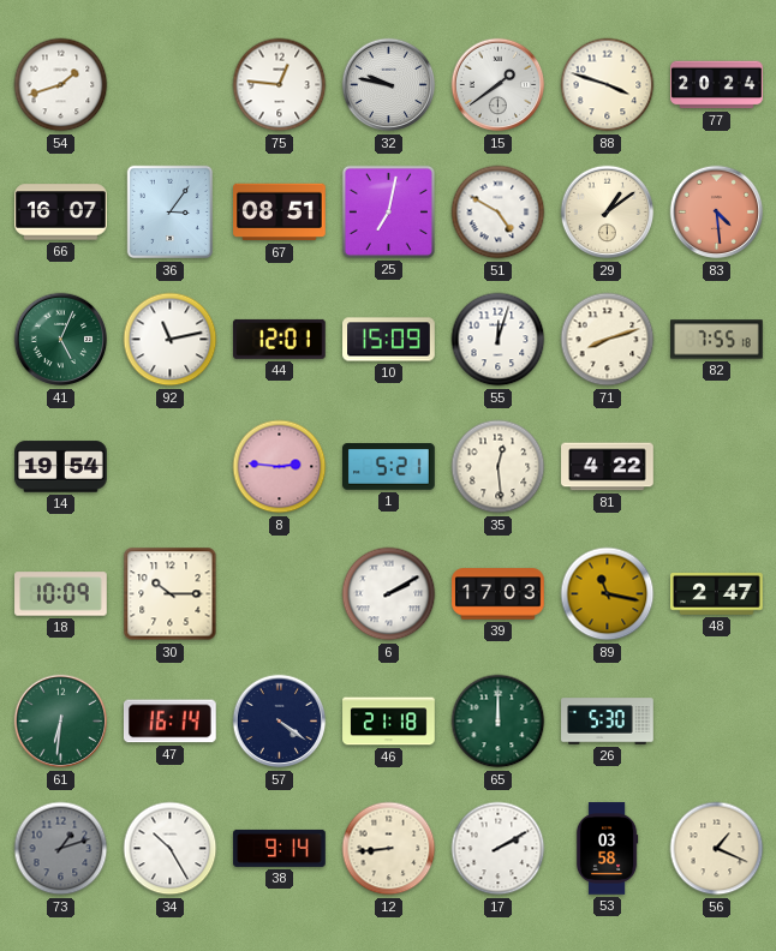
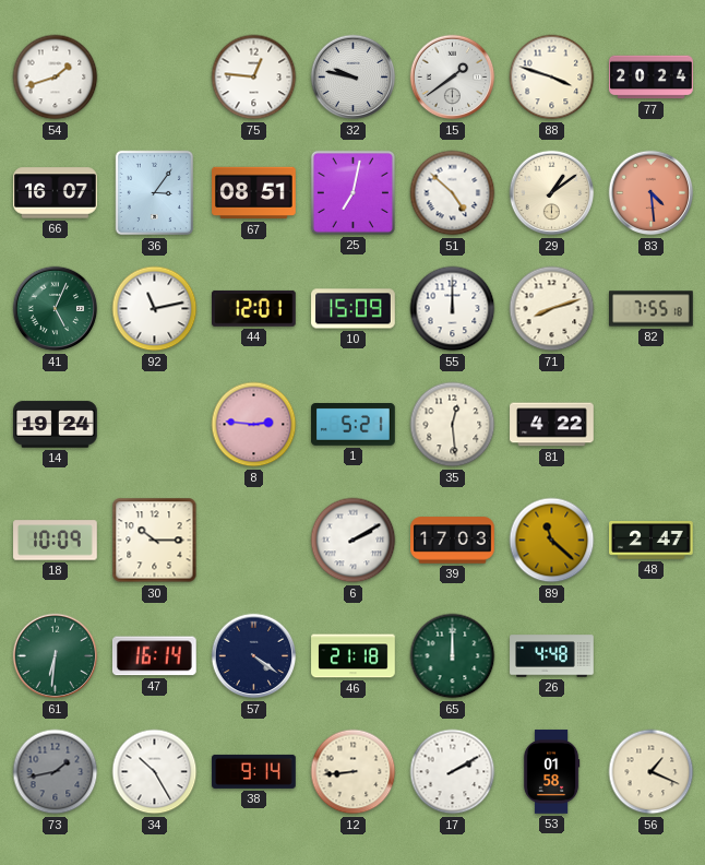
51: 4:50 -> 4:52 (453, 193)
55: 12:03 -> 12:00 (453, 309)
14: 19:54 -> 19:24 (56, 425)
89: 11:17 -> 11:22 (552, 541)
26: 5:30 -> 4:48 (552, 656)
73: 1:12 -> 1:43 (56, 772)
53: 03:58 -> 01:58 (551, 772)
